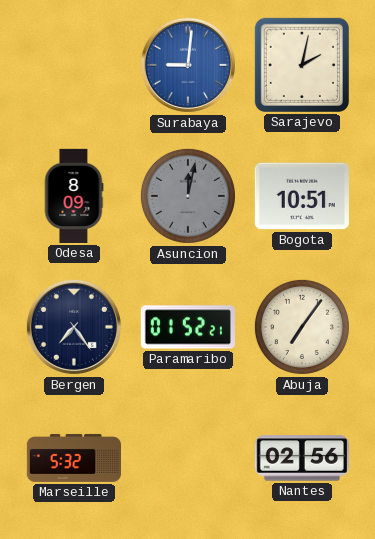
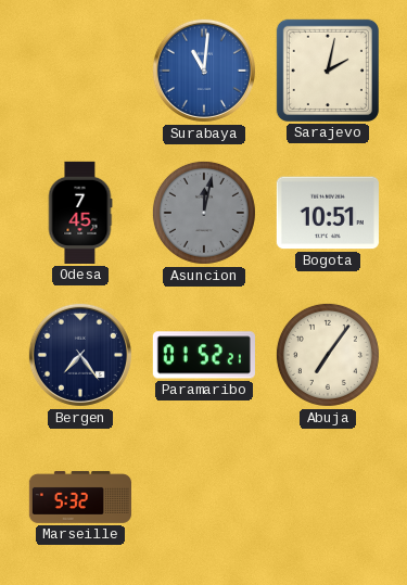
Surabaya: 9:01 -> 11:01 (204, 71)
Odesa: 8:09 -> 7:45 (80, 213)
Nantes: 02:56 -> none (302, 458)
